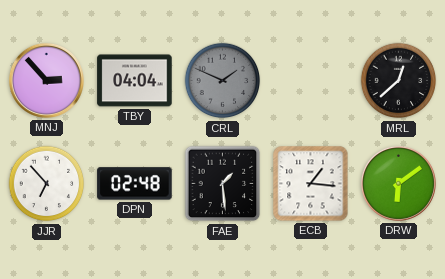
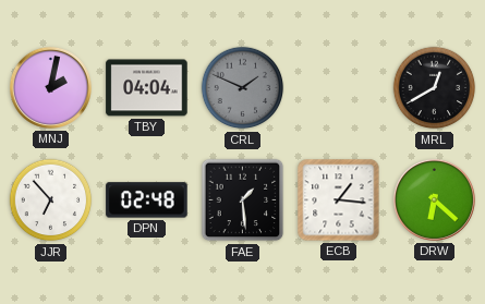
MNJ: 2:53 -> 2:02 (50, 87)
MRL: 12:38 -> 12:40 (435, 88)
DRW: 6:09 -> 6:22 (434, 199)
